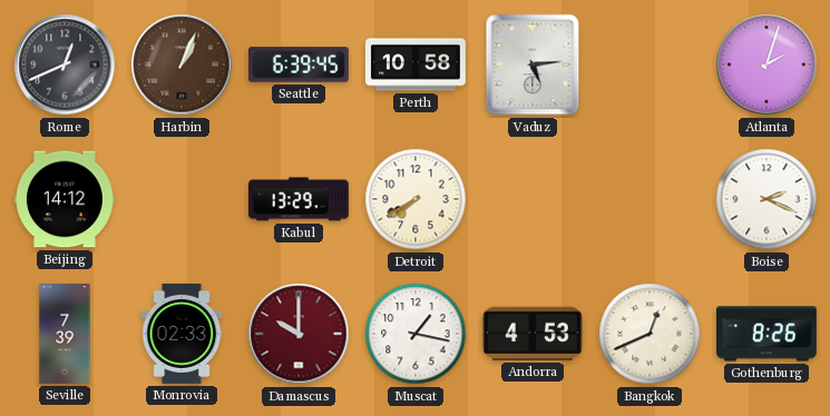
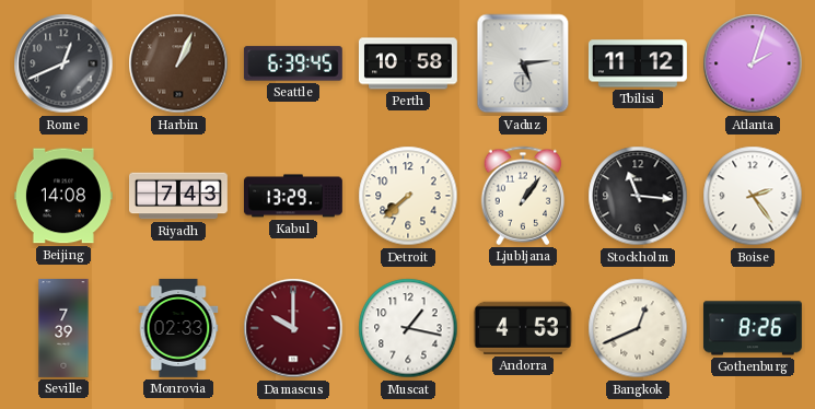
Tbilisi: none -> 11:12 (638, 63)
Beijing: 14:12 -> 14:08 (63, 196)
Riyadh: none -> 7:43 (179, 196)
Detroit: 7:40 -> 7:38 (408, 196)
Ljubljana: none -> 1:06 (523, 196)
Stockholm: none -> 11:16 (638, 196)
Boise: 2:19 -> 2:24 (753, 196)
